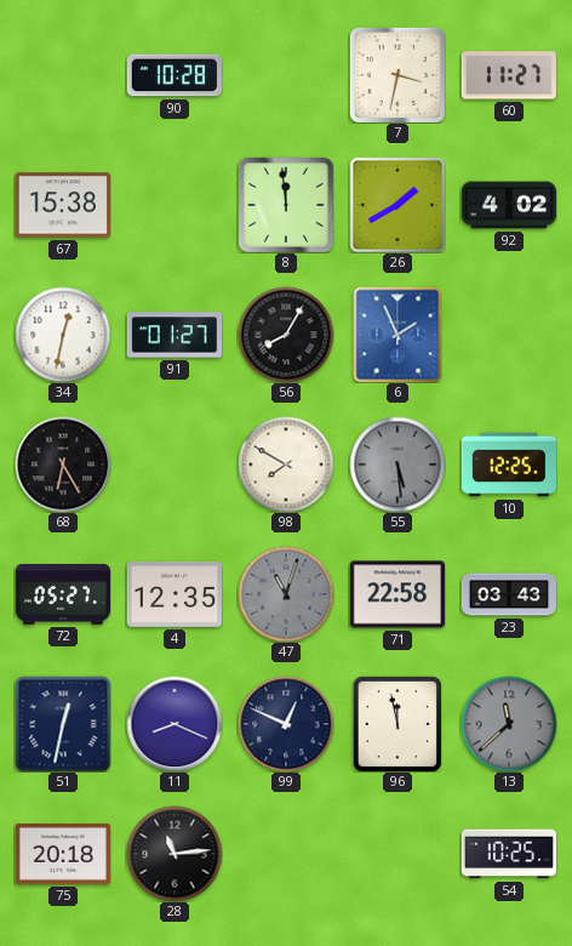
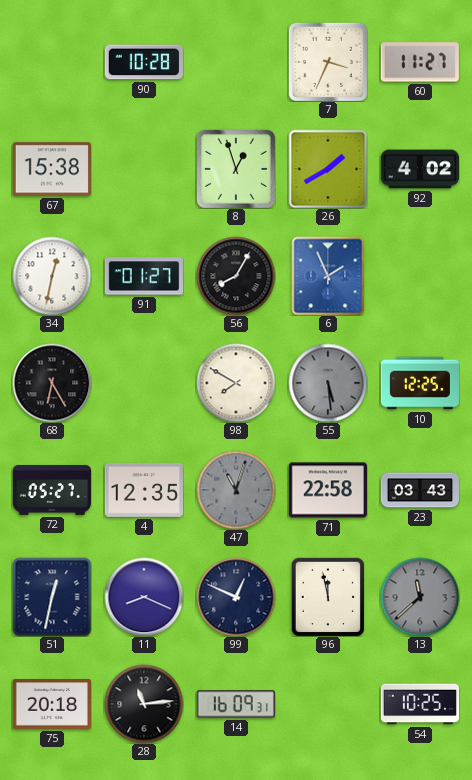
7: 3:32 -> 3:34 (328, 62)
8: 11:59 -> 12:57 (236, 169)
14: none -> 16:09 (236, 704)
